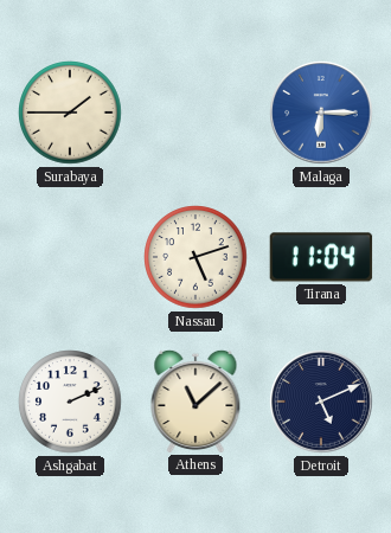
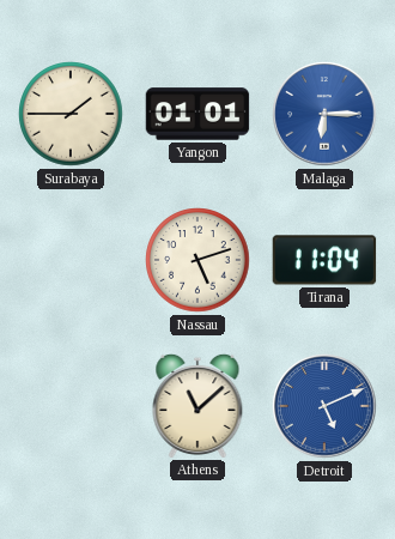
Yangon: none -> 01:01 (197, 114)
Ashgabat: 2:11 -> none (70, 402)
Detroit dial: navy -> blue (324, 406)
